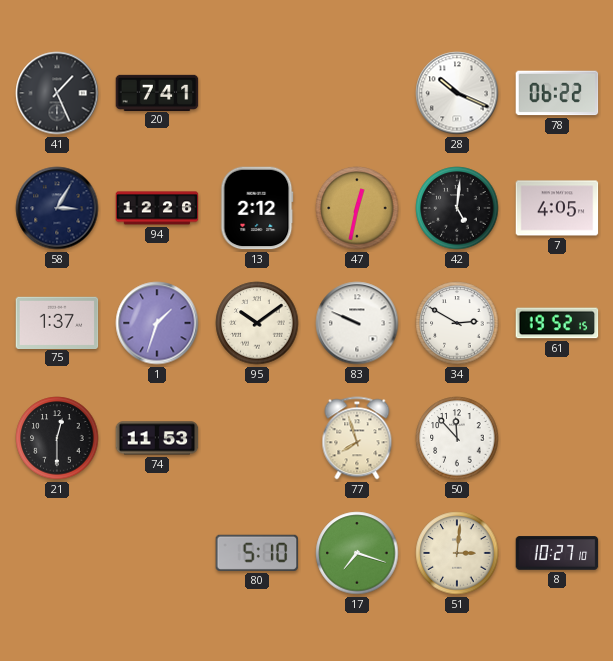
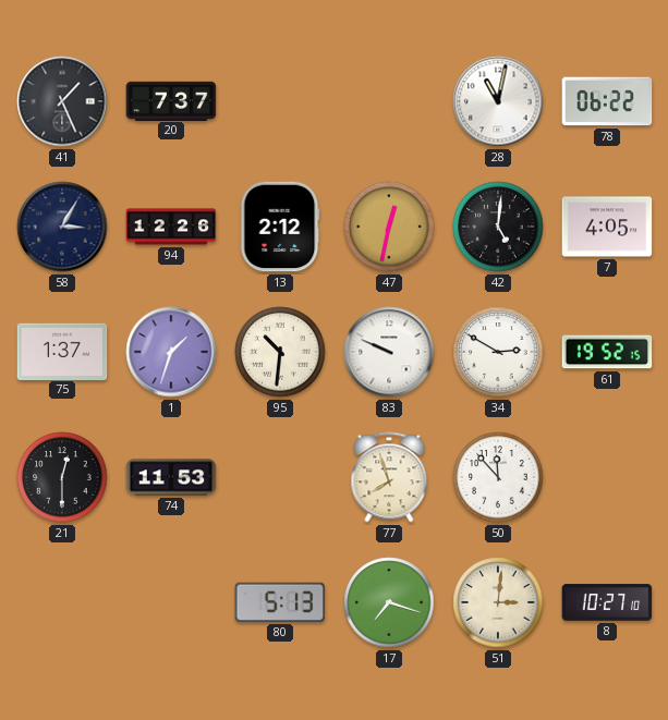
20: 7:41 -> 7:37 (171, 100)
28: 10:19 -> 11:02 (498, 101)
95: 10:09 -> 10:31 (280, 352)
80: 5:10 -> 5:13 (280, 602)
